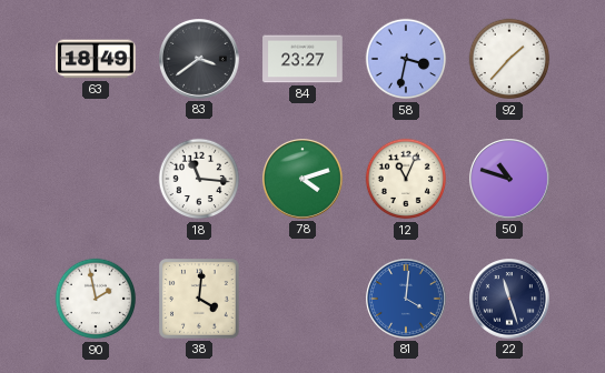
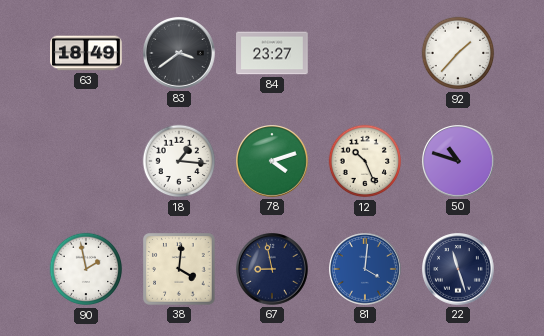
58: 3:32 -> none (406, 59)
18: 11:16 -> 1:16 (179, 161)
12: 11:04 -> 10:26 (365, 161)
67: none -> 8:58 (273, 270)
